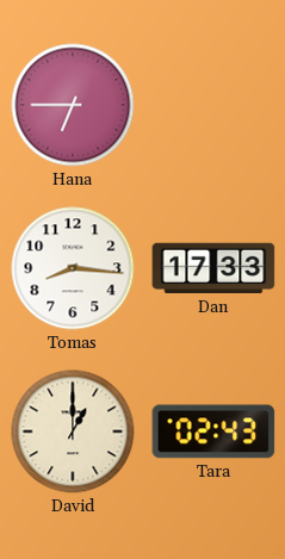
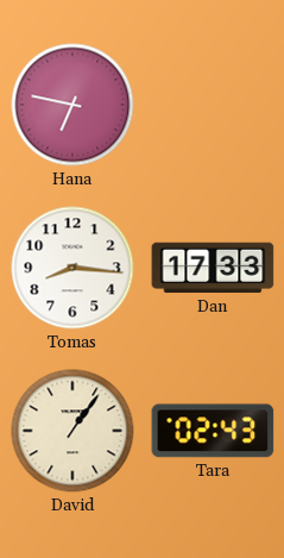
Hana: 6:45 -> 6:47 (72, 105)
David: 1:00 -> 1:06 (72, 431)
